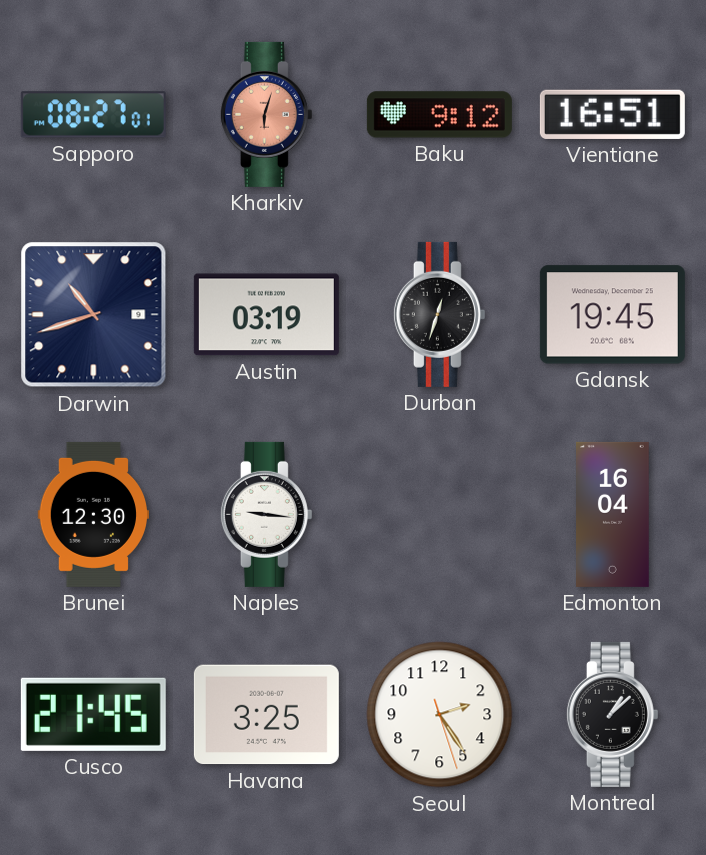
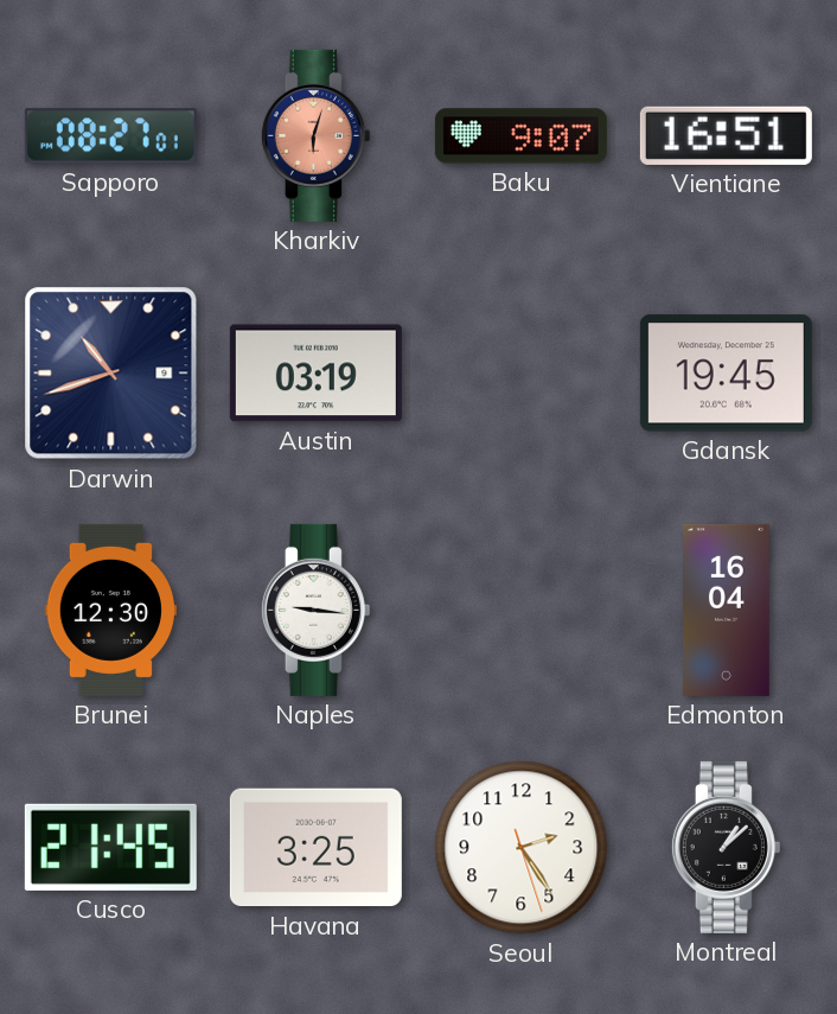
Baku: 9:12 -> 9:07 (520, 136)
Durban: 12:33 -> none (439, 314)
